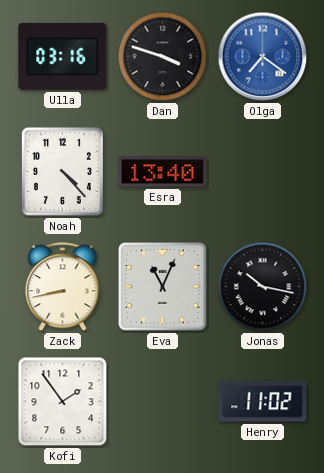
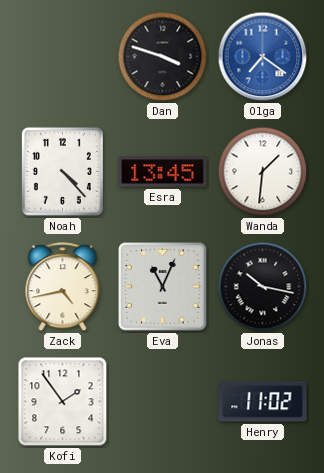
Ulla: 03:16 -> none (63, 56)
Esra: 13:40 -> 13:45 (163, 172)
Wanda: none -> 1:31 (263, 172)
Zack: 8:43 -> 4:43 (63, 287)
